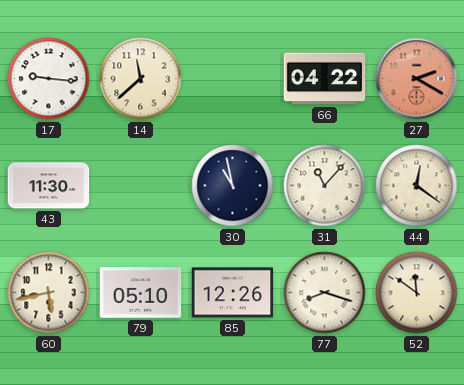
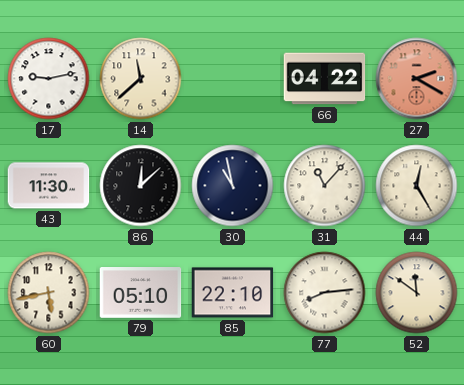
17: 9:16 -> 9:13 (49, 79)
86: none -> 12:08 (141, 186)
44: 12:21 -> 12:25 (417, 186)
85: 12:26 -> 22:10 (233, 293)
77: 8:18 -> 8:14 (325, 293)
